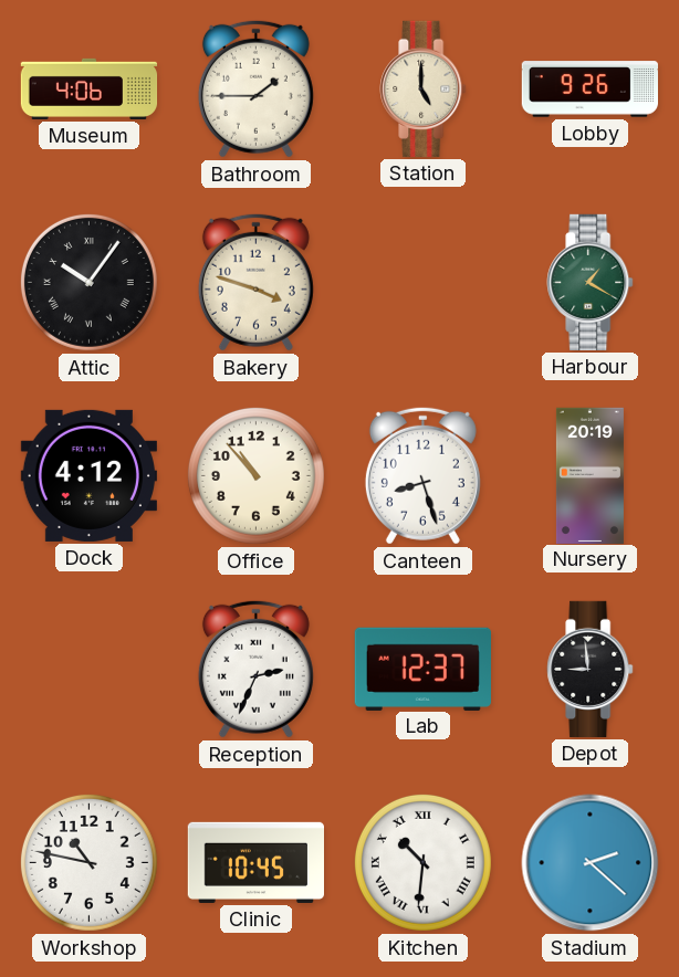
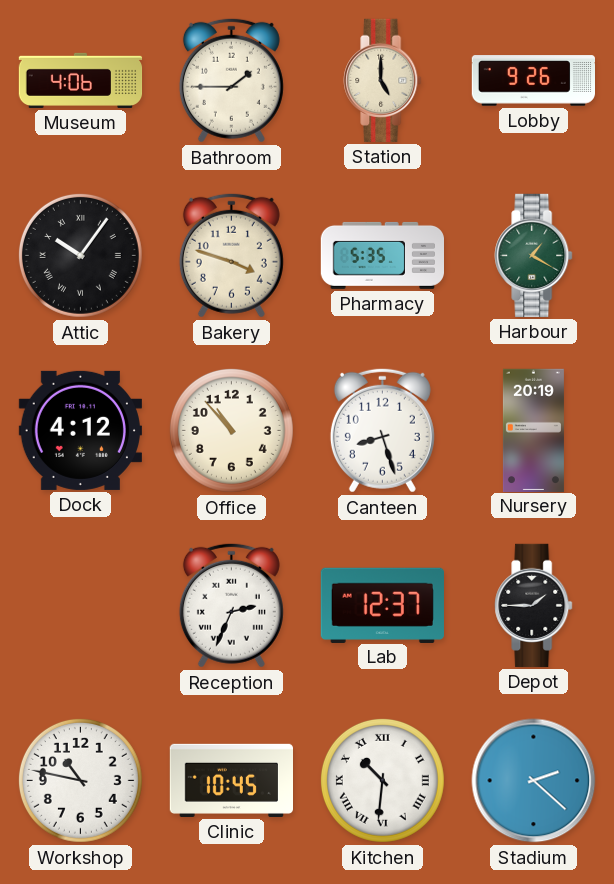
Pharmacy: none -> 5:35 (382, 255)
Depot: 8:59 -> 1:45 (534, 605)
